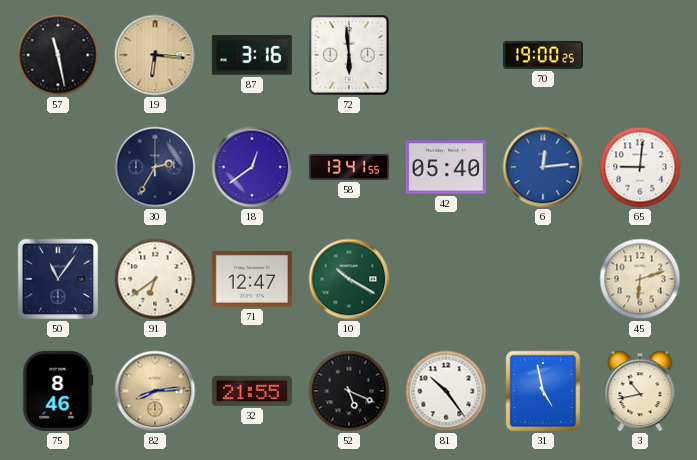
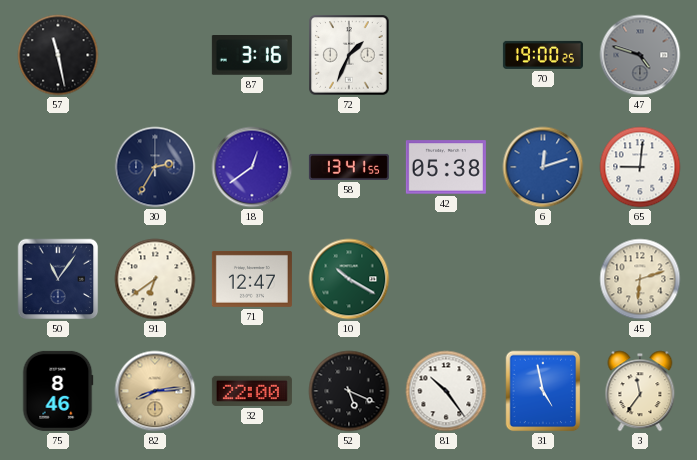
19: 6:16 -> none (155, 55)
72: 5:59 -> 1:34 (349, 55)
47: none -> 4:48 (640, 55)
42: 05:40 -> 05:38 (446, 167)
6: 12:14 -> 12:12 (543, 167)
32: 21:55 -> 22:00 (252, 391)
3: 10:43 -> 11:36 (640, 391)
